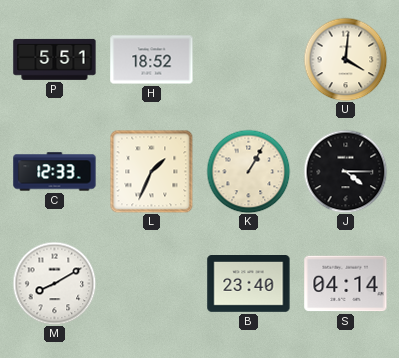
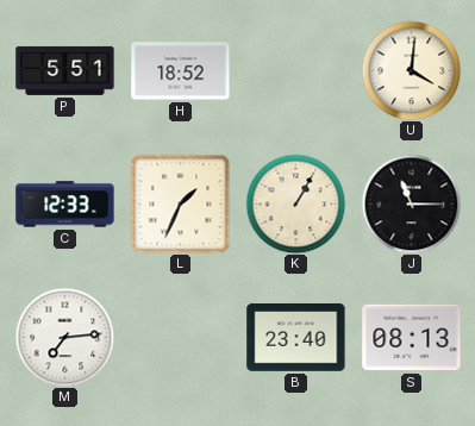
J: 4:15 -> 11:15 (411, 203)
M: 8:10 -> 7:14 (64, 337)
S: 04:14 -> 08:13 (412, 338)
